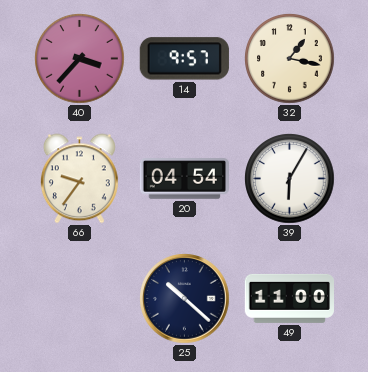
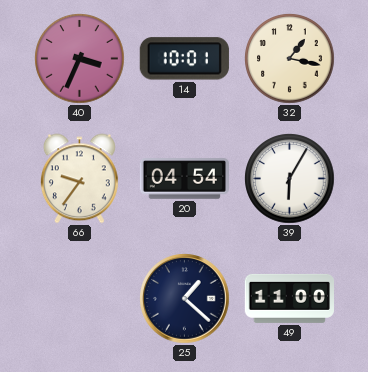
40: 3:37 -> 3:34 (80, 59)
14: 9:57 -> 10:01 (184, 59)
25: 10:22 -> 1:22 (185, 299)
